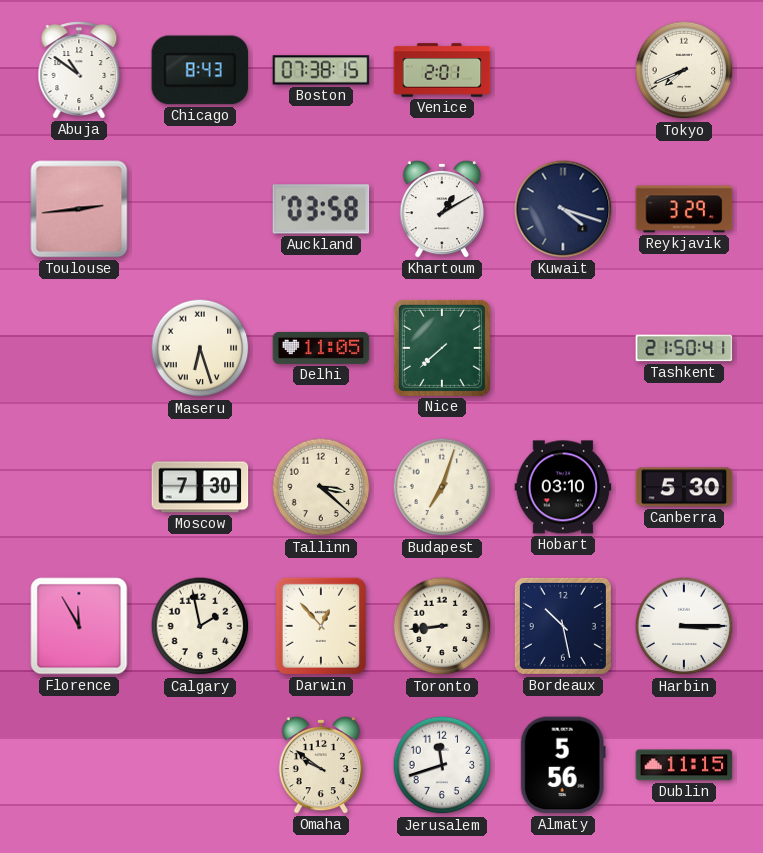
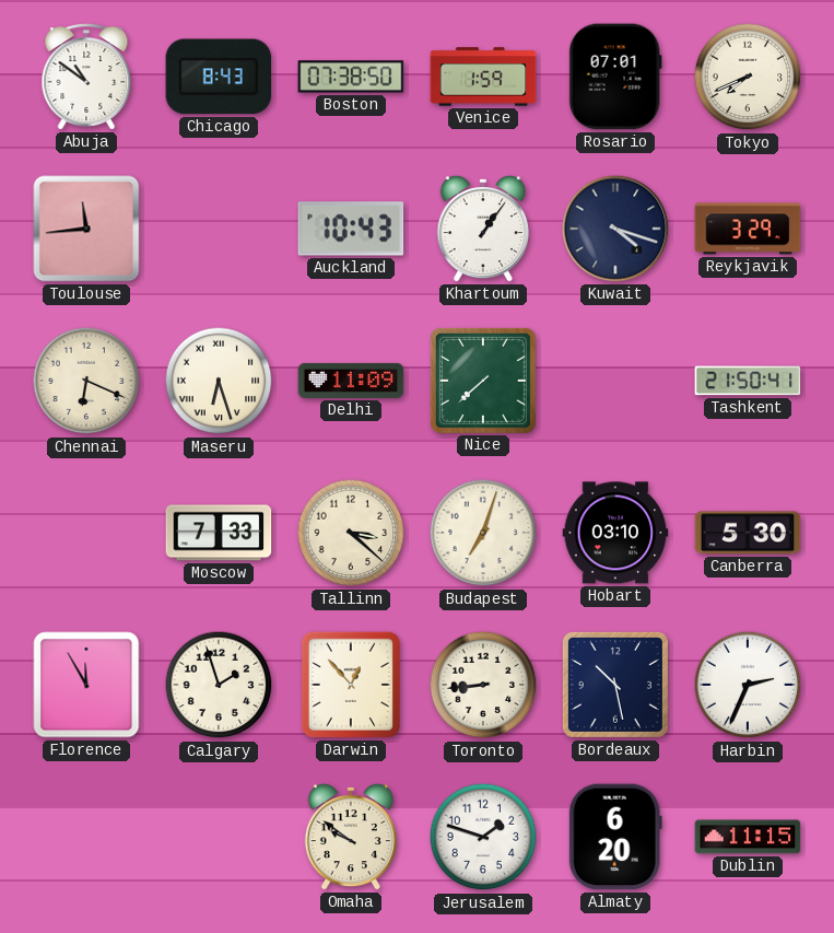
Boston: 07:38:15 -> 07:38:50 (351, 77)
Venice: 2:01 -> 1:59 (483, 77)
Rosario: none -> 07:01 (615, 77)
Toulouse: 2:44 -> 11:44 (86, 229)
Auckland: 03:58 -> 10:43 (351, 229)
Khartoum: 1:10 -> 1:06 (483, 229)
Chennai: none -> 6:19 (86, 381)
Delhi: 11:05 -> 11:09 (351, 381)
Moscow: 7:30 -> 7:33 (219, 533)
Calgary: 1:58 -> 1:57 (219, 685)
Harbin: 3:15 -> 2:34 (748, 685)
Jerusalem: 11:42 -> 1:48 (483, 837)
Almaty: 5:56 -> 6:20 (615, 837)
